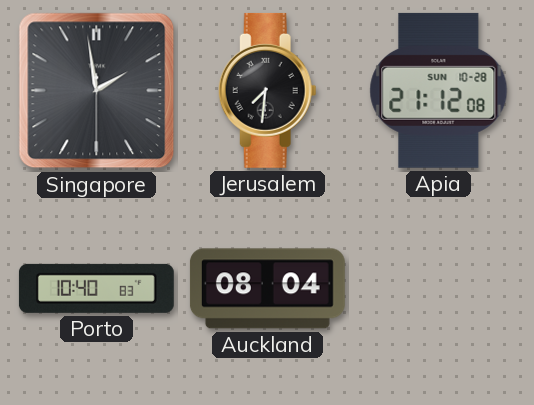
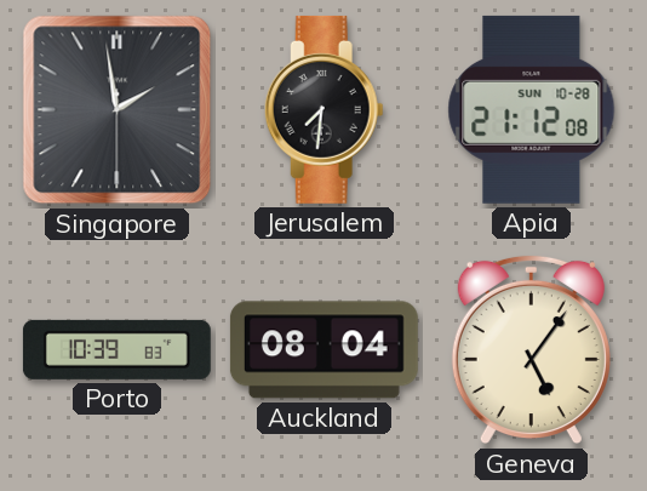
Porto: 10:40 -> 10:39 (116, 349)
Geneva: none -> 5:06 (531, 350)
